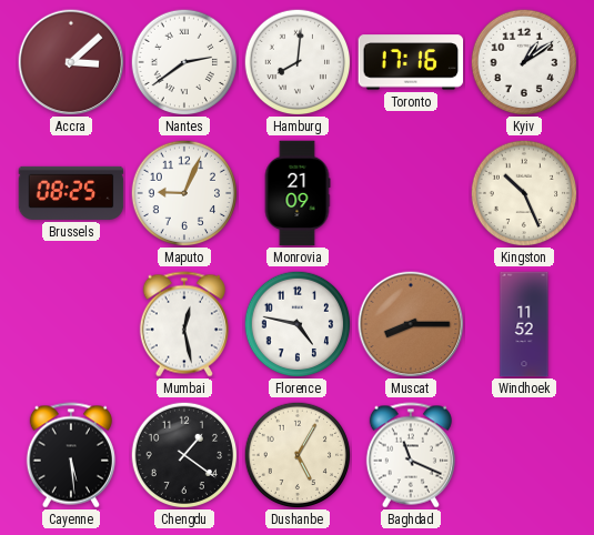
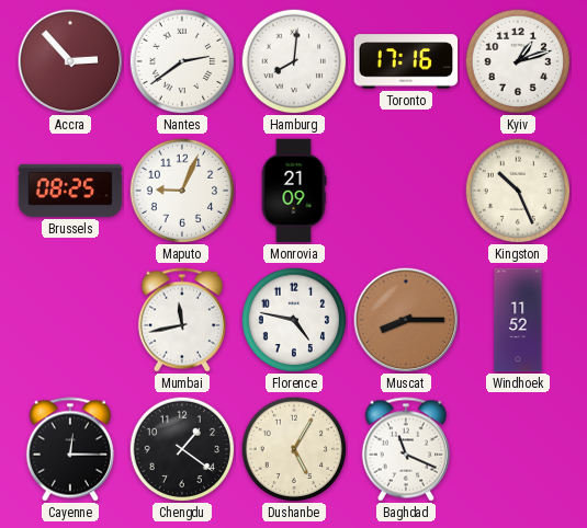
Accra: 3:08 -> 2:53 (70, 61)
Kyiv: 1:09 -> 1:12 (518, 61)
Mumbai: 12:28 -> 11:43 (182, 320)
Cayenne: 5:29 -> 12:15 (70, 449)
